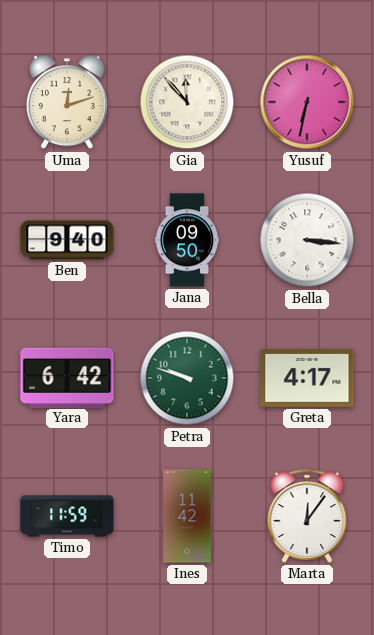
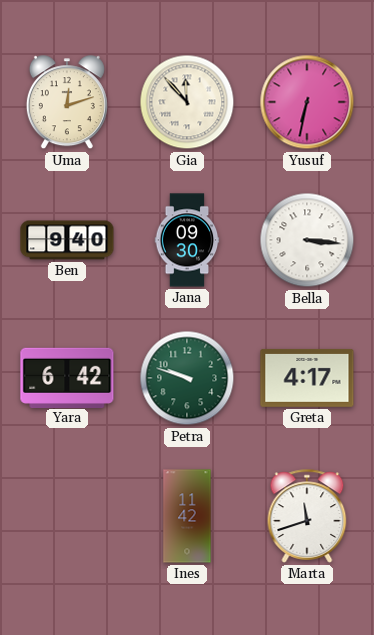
Jana: 09:50 -> 09:30 (187, 240)
Timo: 11:59 -> none (67, 516)
Marta: 12:06 -> 11:42 (307, 516)
